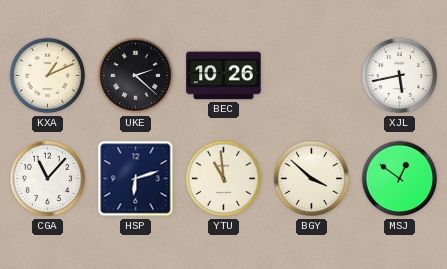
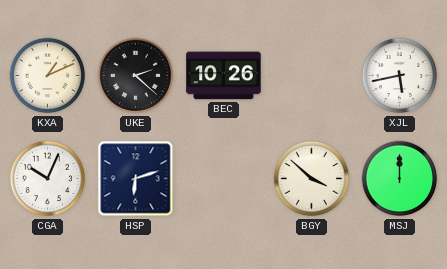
CGA: 11:07 -> 10:04 (48, 179)
YTU: 10:59 -> none (224, 179)
MSJ: 12:51 -> 12:00 (400, 179)
